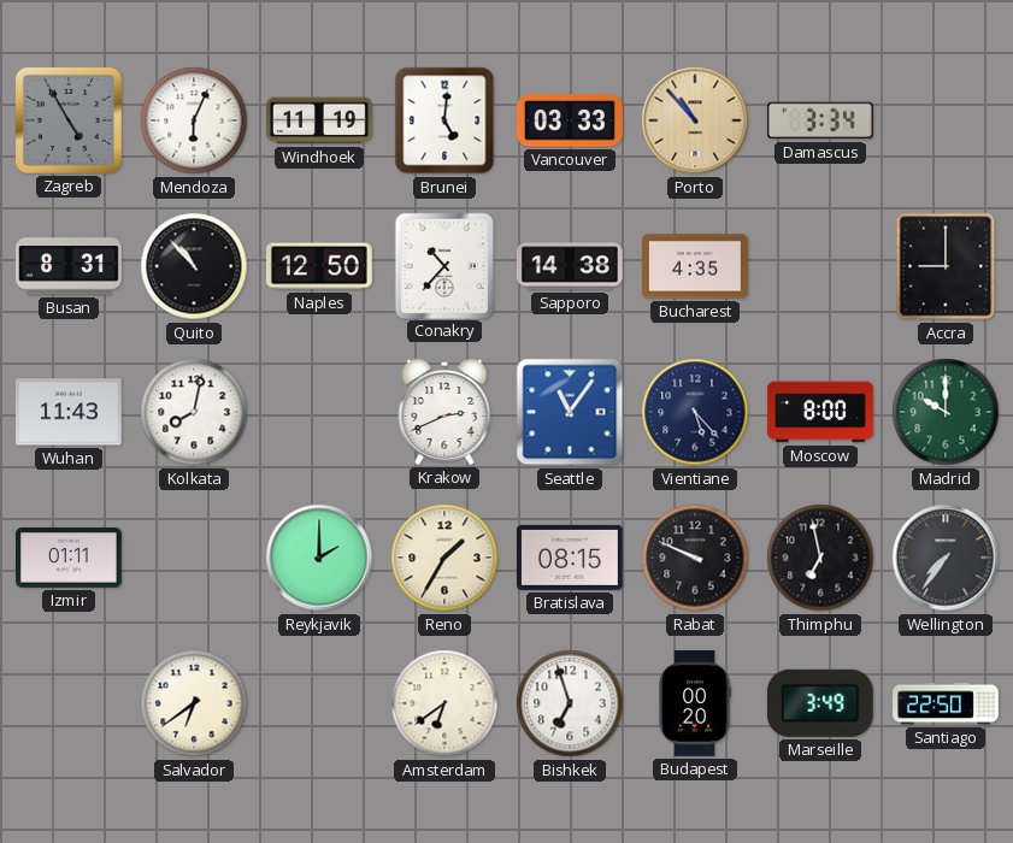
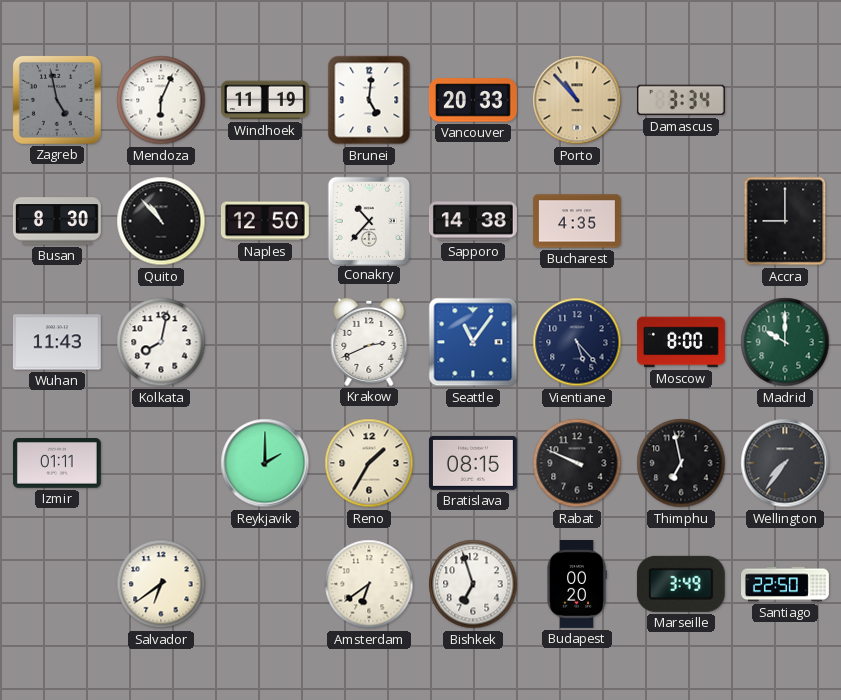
Zagreb: 4:55 -> 4:58 (57, 100)
Vancouver: 03:33 -> 20:33 (473, 100)
Busan: 8:31 -> 8:30 (57, 221)
